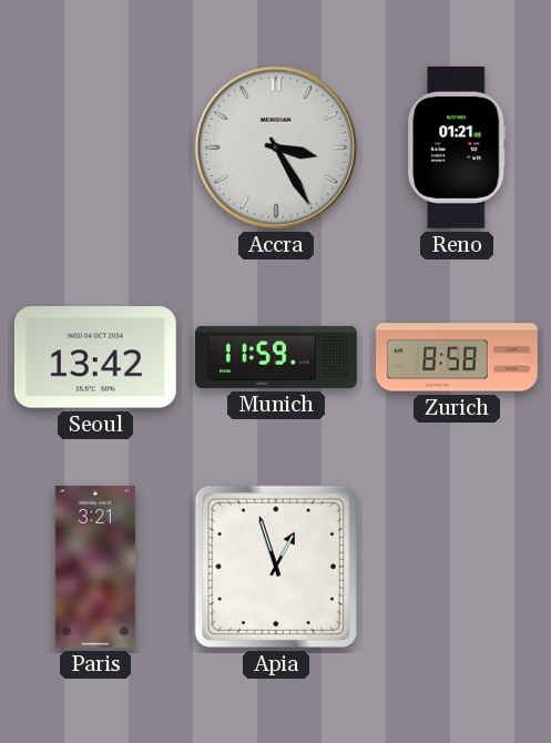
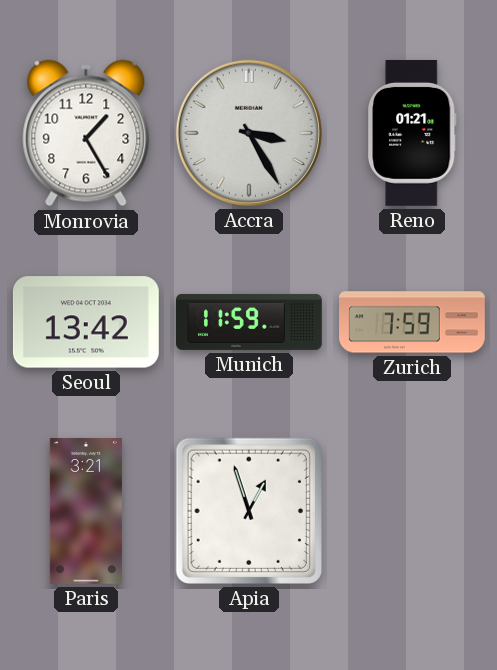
Monrovia: none -> 1:25 (86, 133)
Zurich: 8:58 -> 7:59 (413, 322)
